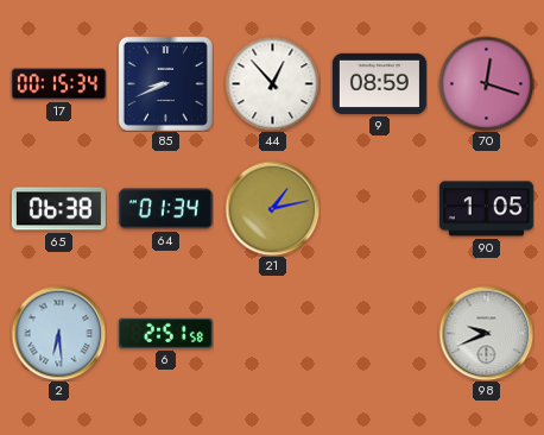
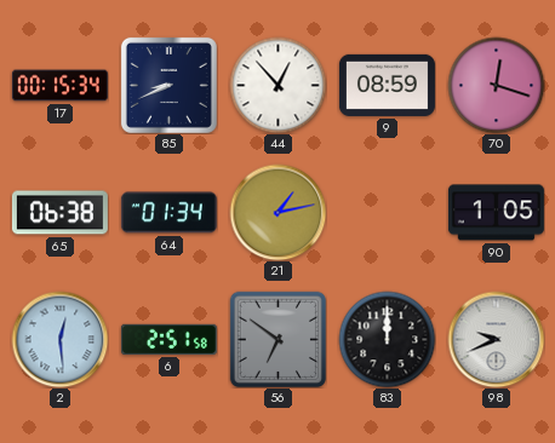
2: 6:29 -> 12:29 (59, 339)
56: none -> 6:51 (277, 339)
83: none -> 12:00 (387, 339)
